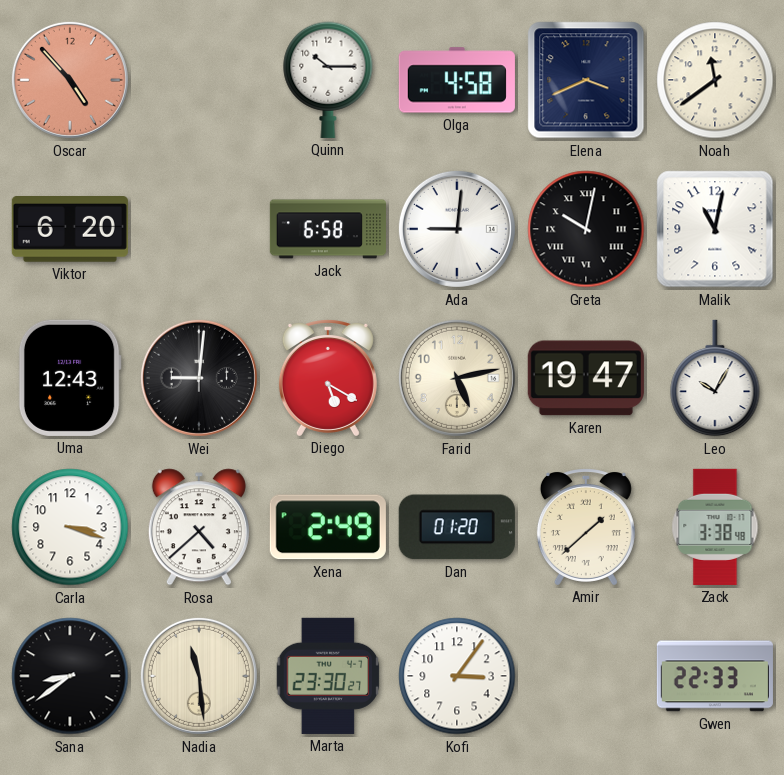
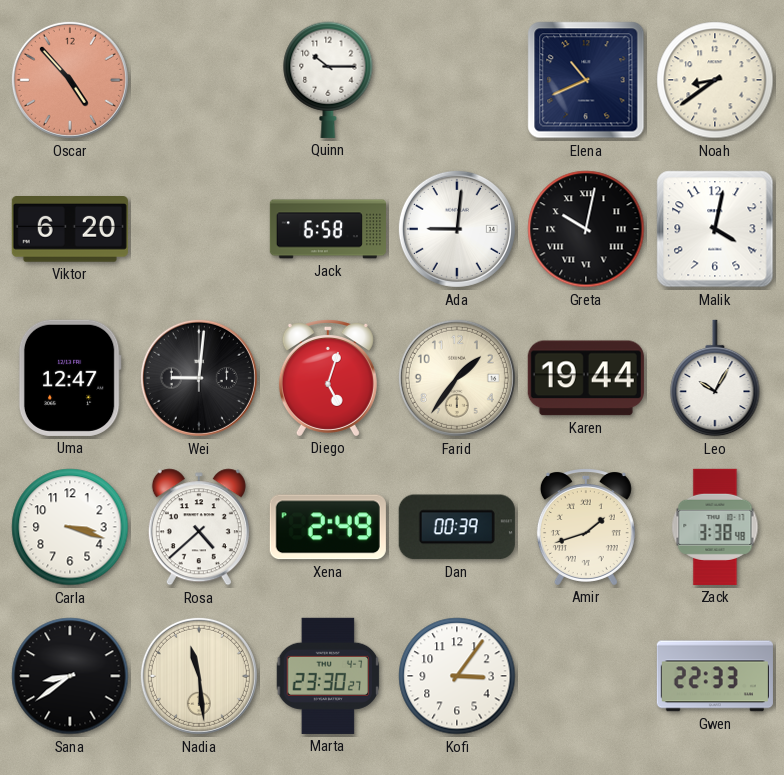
Olga: 4:58 -> none (457, 80)
Elena: 3:41 -> 10:41 (586, 80)
Noah: 11:39 -> 8:39 (715, 80)
Malik: 11:02 -> 4:02 (715, 229)
Uma: 12:43 -> 12:47 (70, 378)
Diego: 5:20 -> 5:03 (328, 378)
Farid: 5:13 -> 1:36 (457, 378)
Karen: 19:47 -> 19:44 (586, 378)
Dan: 01:20 -> 00:39 (457, 527)
Amir: 1:38 -> 1:42 (586, 527)
